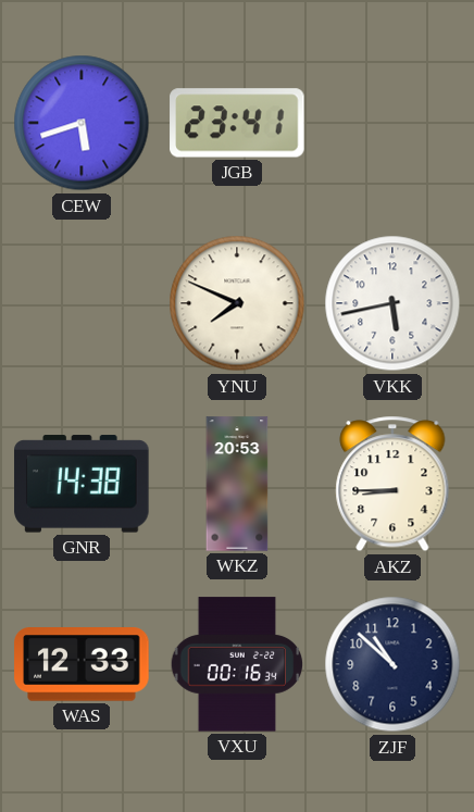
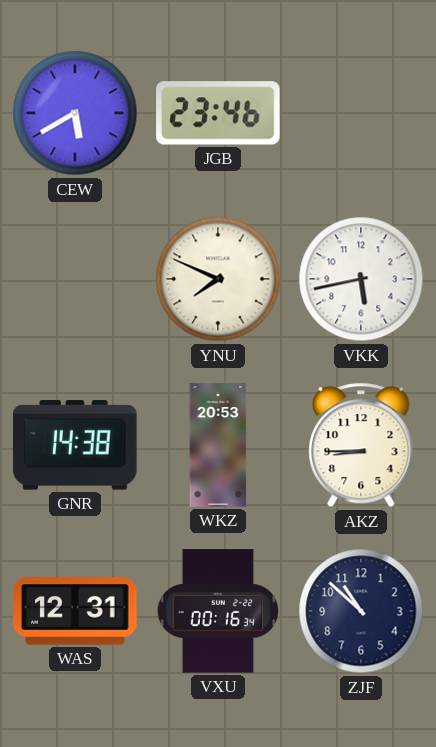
CEW: 5:42 -> 5:40 (75, 113)
JGB: 23:41 -> 23:46 (218, 113)
WAS: 12:33 -> 12:31 (75, 611)
